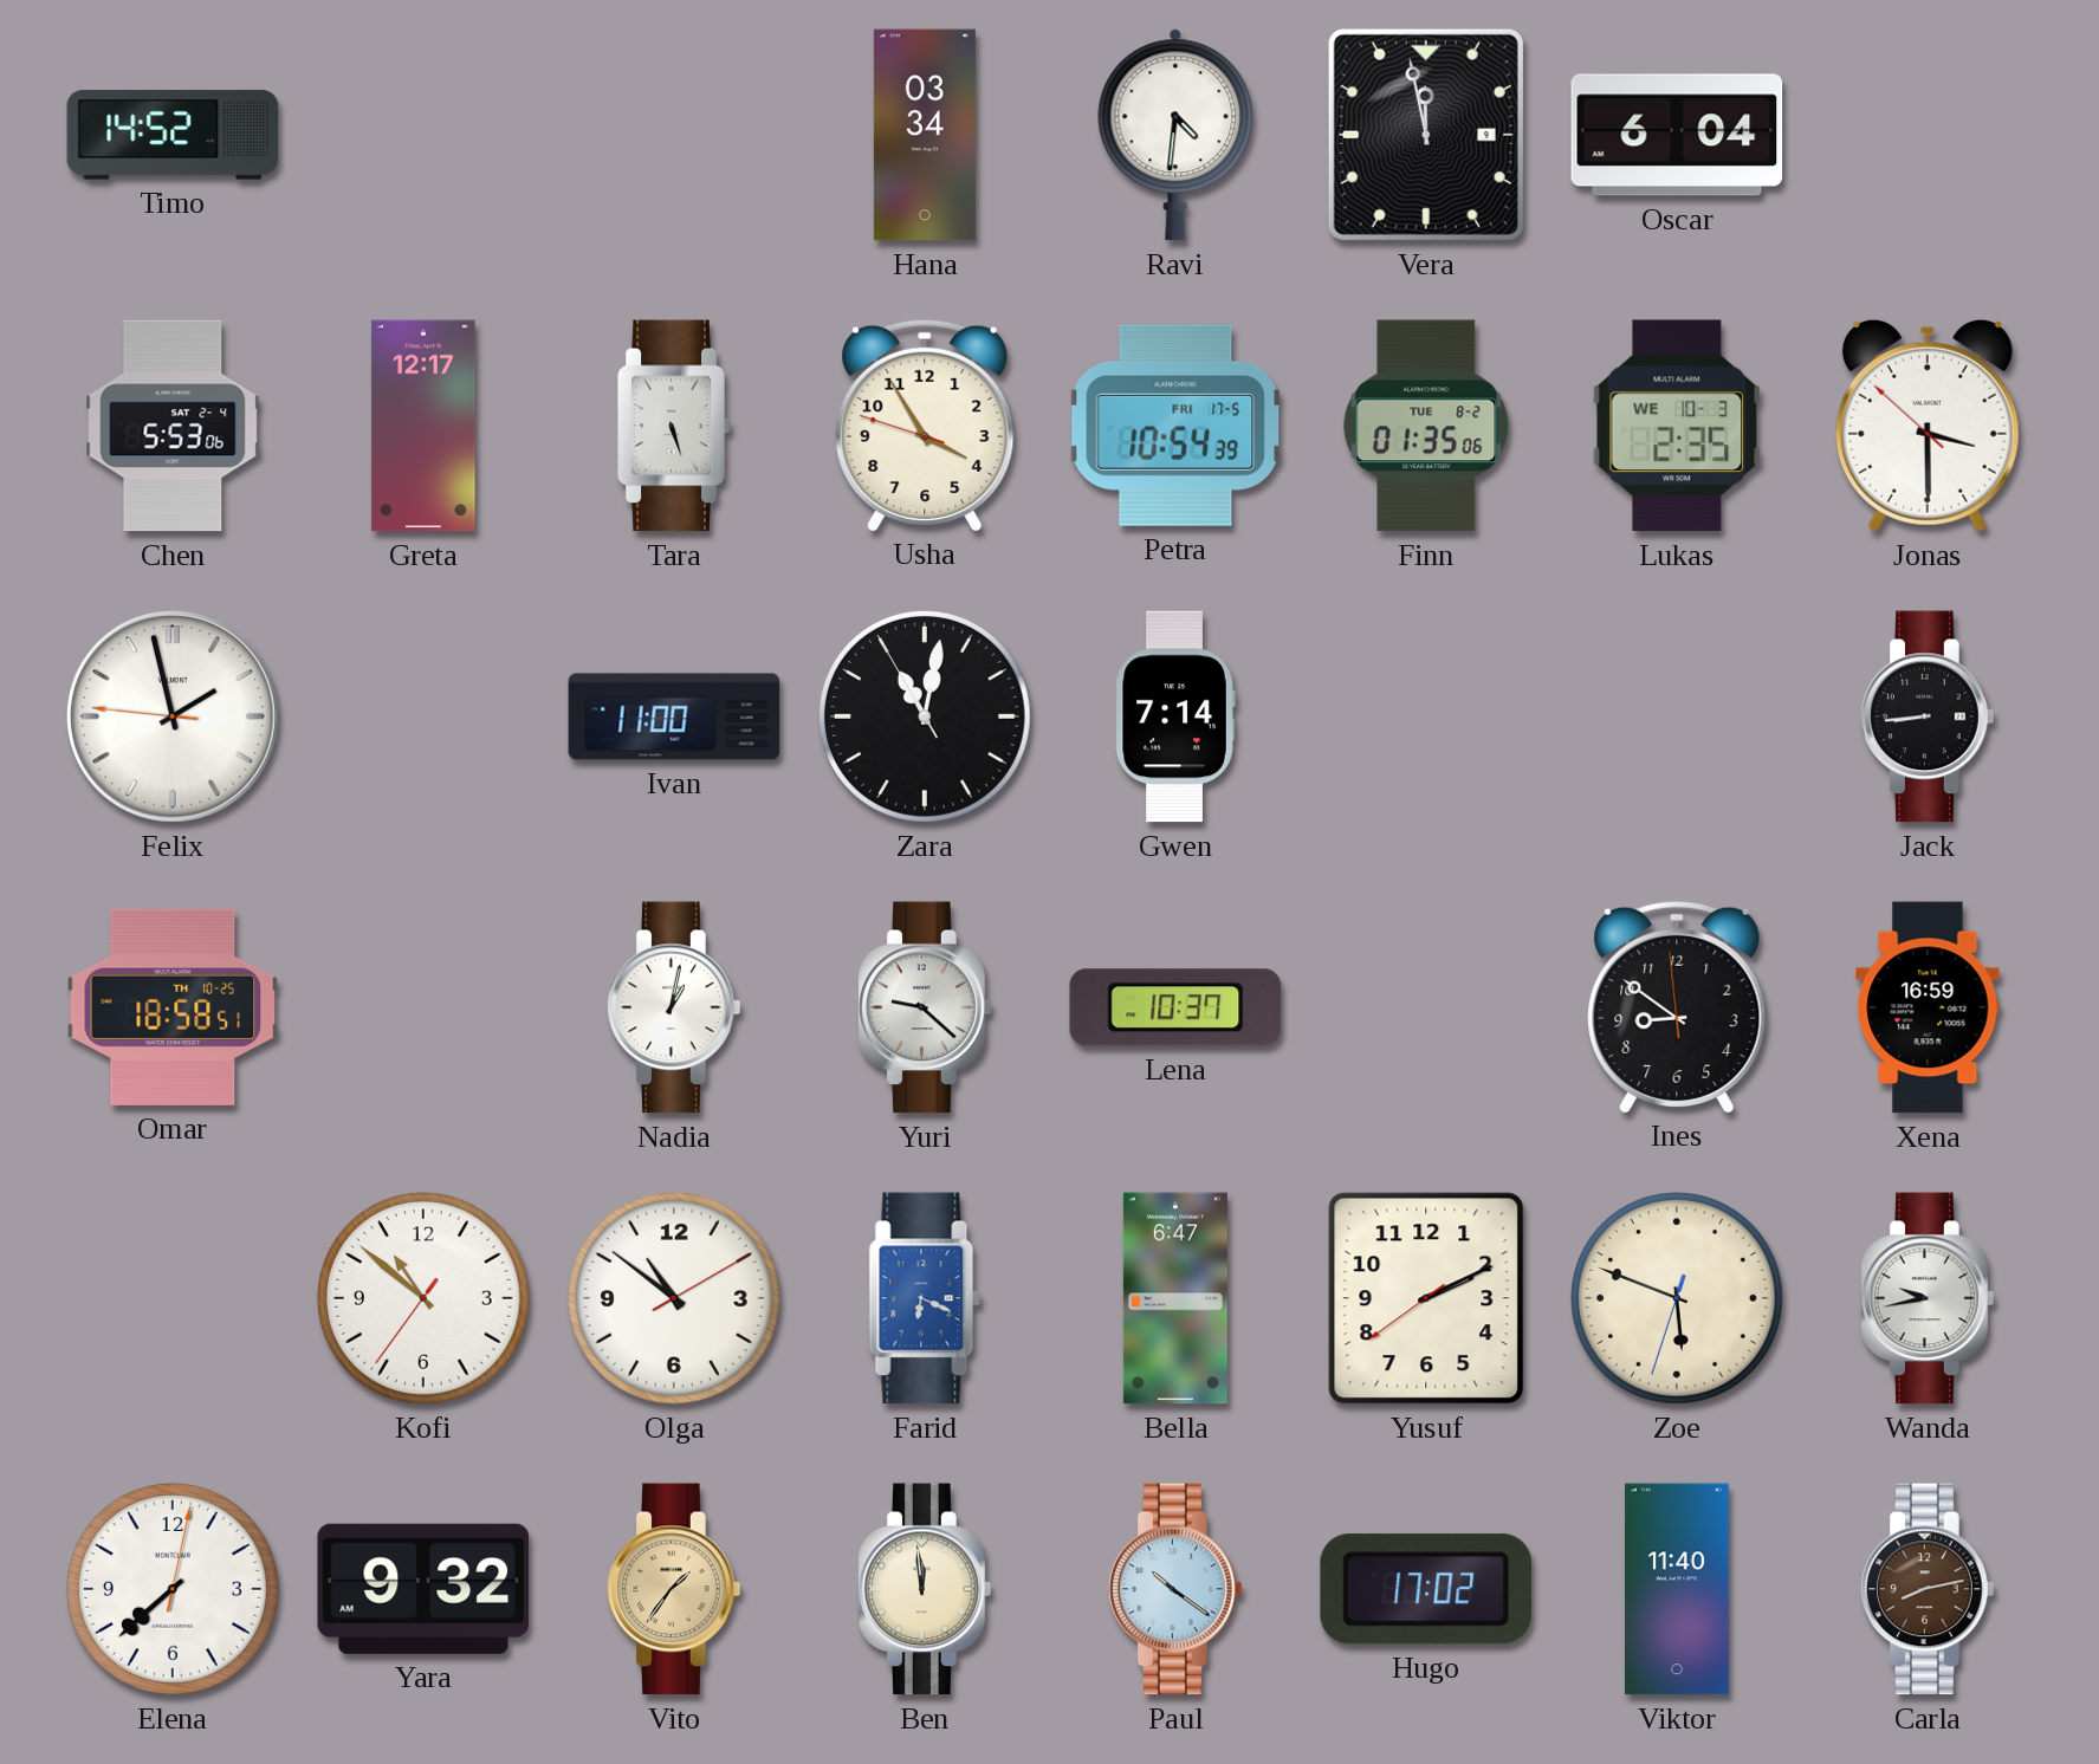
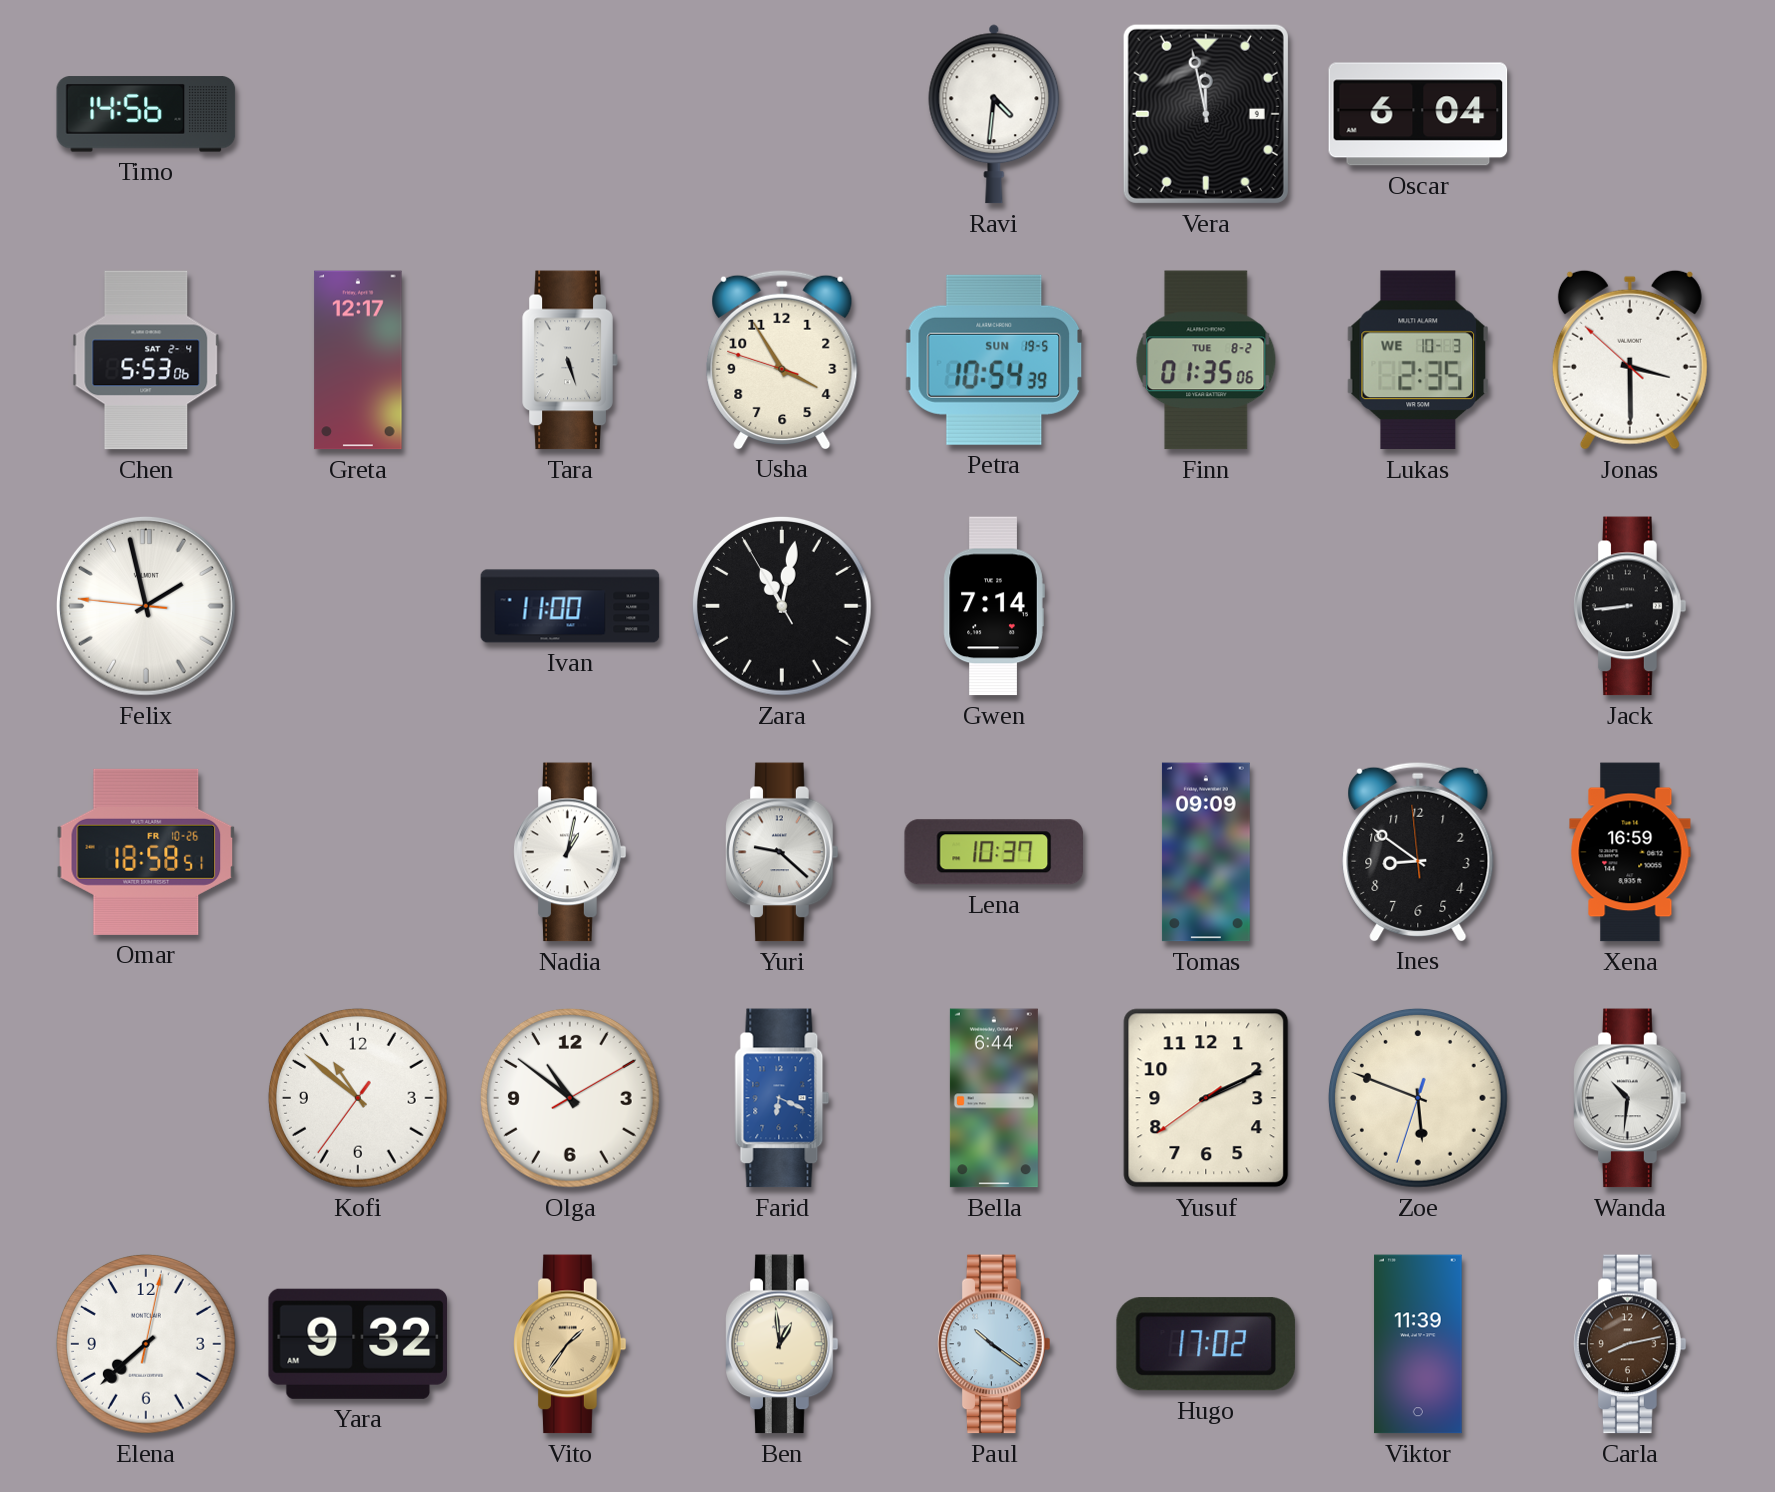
Timo: 14:52 -> 14:56 (146, 114)
Hana: 03:34 -> none (925, 135)
Petra date: FRI 17-5 -> SUN 19-5 (994, 360)
Omar date: TH 10-25 -> FR 10-26 (146, 852)
Tomas: none -> 09:09 (1206, 852)
Bella: 6:47 -> 6:44 (994, 1098)
Wanda: 9:43 -> 10:31 (1630, 1098)
Ben: 11:59 -> 12:59 (782, 1344)
Viktor: 11:40 -> 11:39 (1418, 1344)
